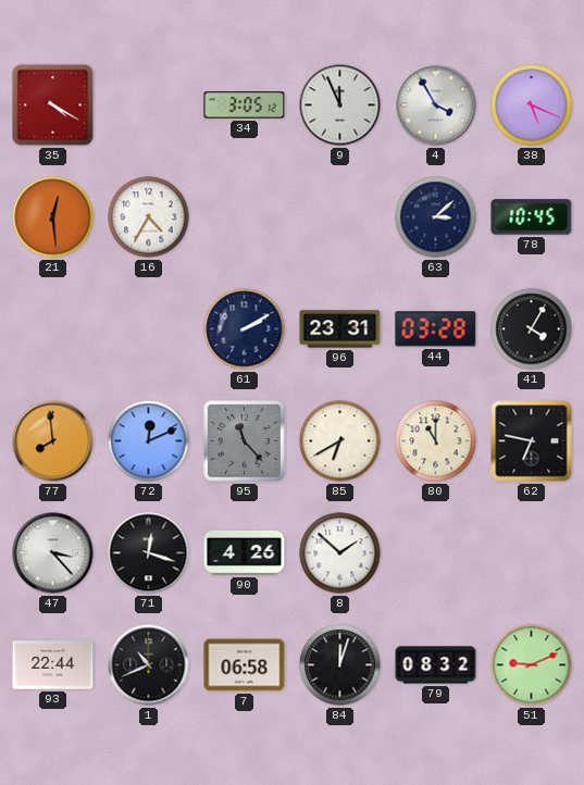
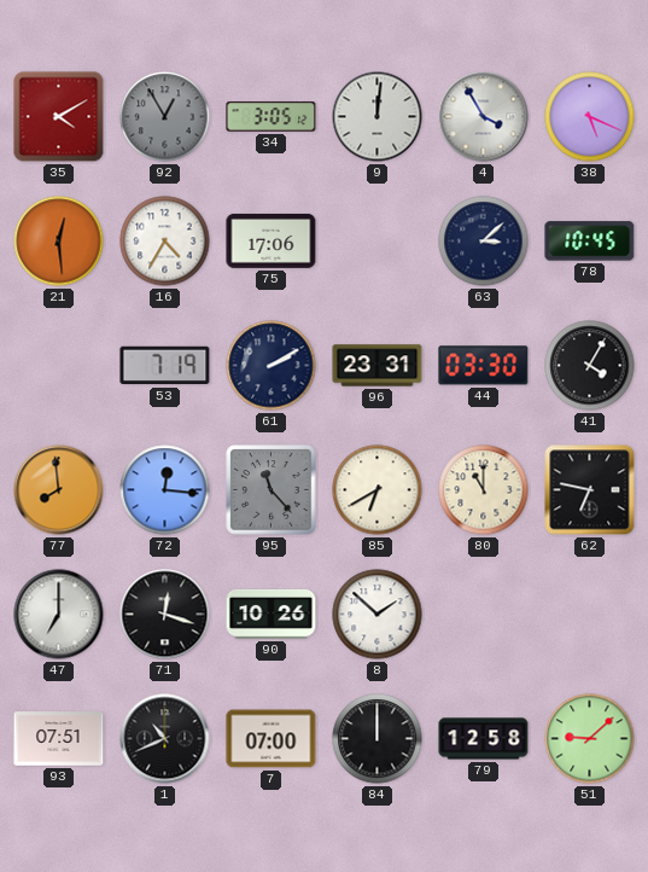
35: 4:20 -> 4:10 (59, 117)
92: none -> 12:55 (165, 117)
9: 11:56 -> 12:01 (378, 117)
75: none -> 17:06 (272, 240)
53: none -> 7:19 (165, 366)
44: 03:28 -> 03:30 (484, 366)
72: 12:11 -> 12:16 (165, 490)
47: 3:23 -> 7:00 (59, 615)
90: 4:26 -> 10:26 (272, 614)
93: 22:44 -> 07:51 (59, 739)
7: 06:58 -> 07:00 (272, 739)
84: 12:03 -> 12:00 (378, 739)
79: 08:32 -> 12:58 (484, 739)
51: 9:11 -> 9:08 (590, 739)
